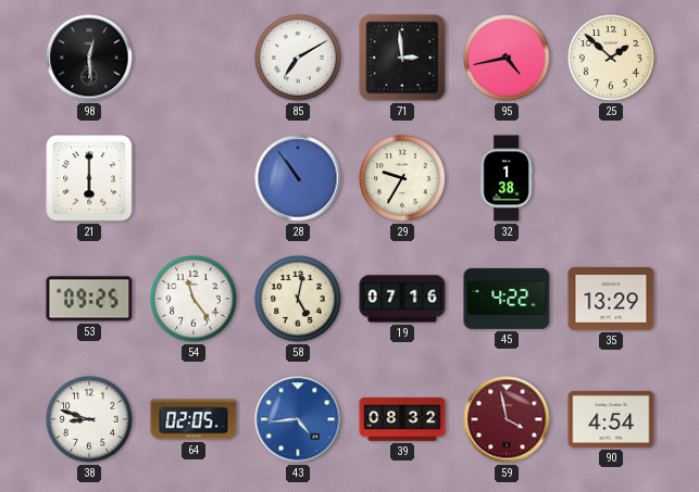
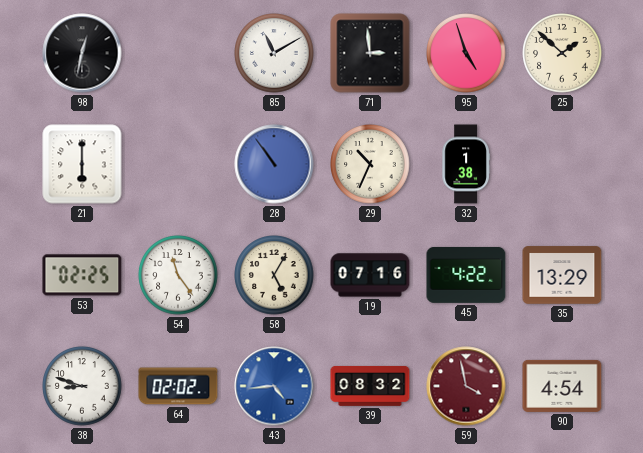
98: 12:29 -> 12:32 (82, 53)
85: 7:10 -> 11:10 (274, 53)
95: 4:43 -> 4:57 (466, 53)
29: 9:35 -> 10:34 (370, 164)
53: 09:25 -> 02:25 (82, 275)
58: 5:02 -> 5:05 (274, 275)
64: 02:05 -> 02:02 (178, 386)
